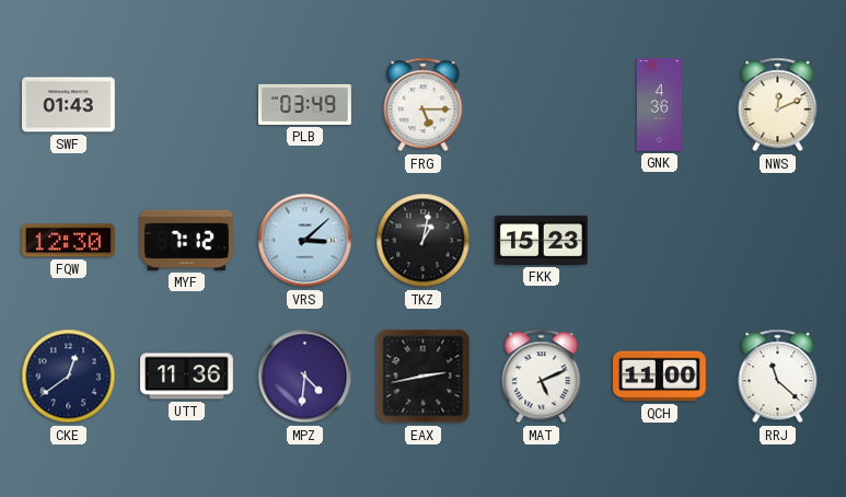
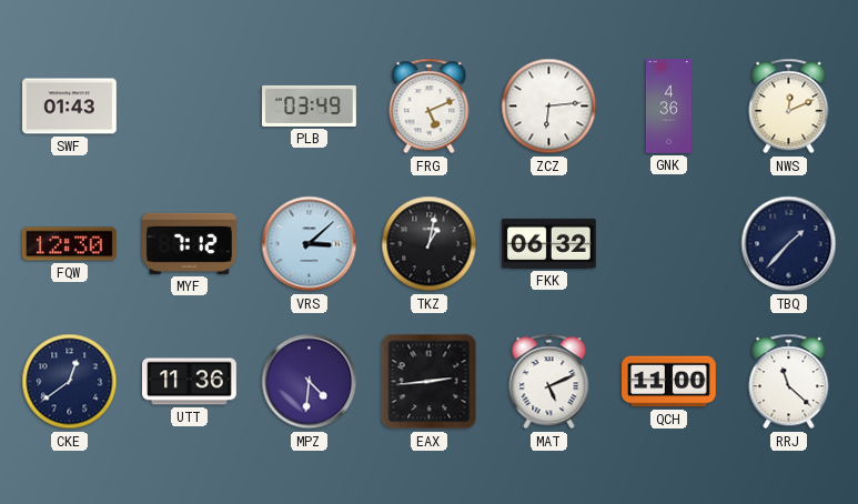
FRG: 5:15 -> 5:11 (430, 107)
ZCZ: none -> 6:14 (549, 107)
FKK: 15:23 -> 06:32 (548, 243)
TBQ: none -> 1:37 (789, 244)
EAX: 2:43 -> 2:44 (430, 382)
